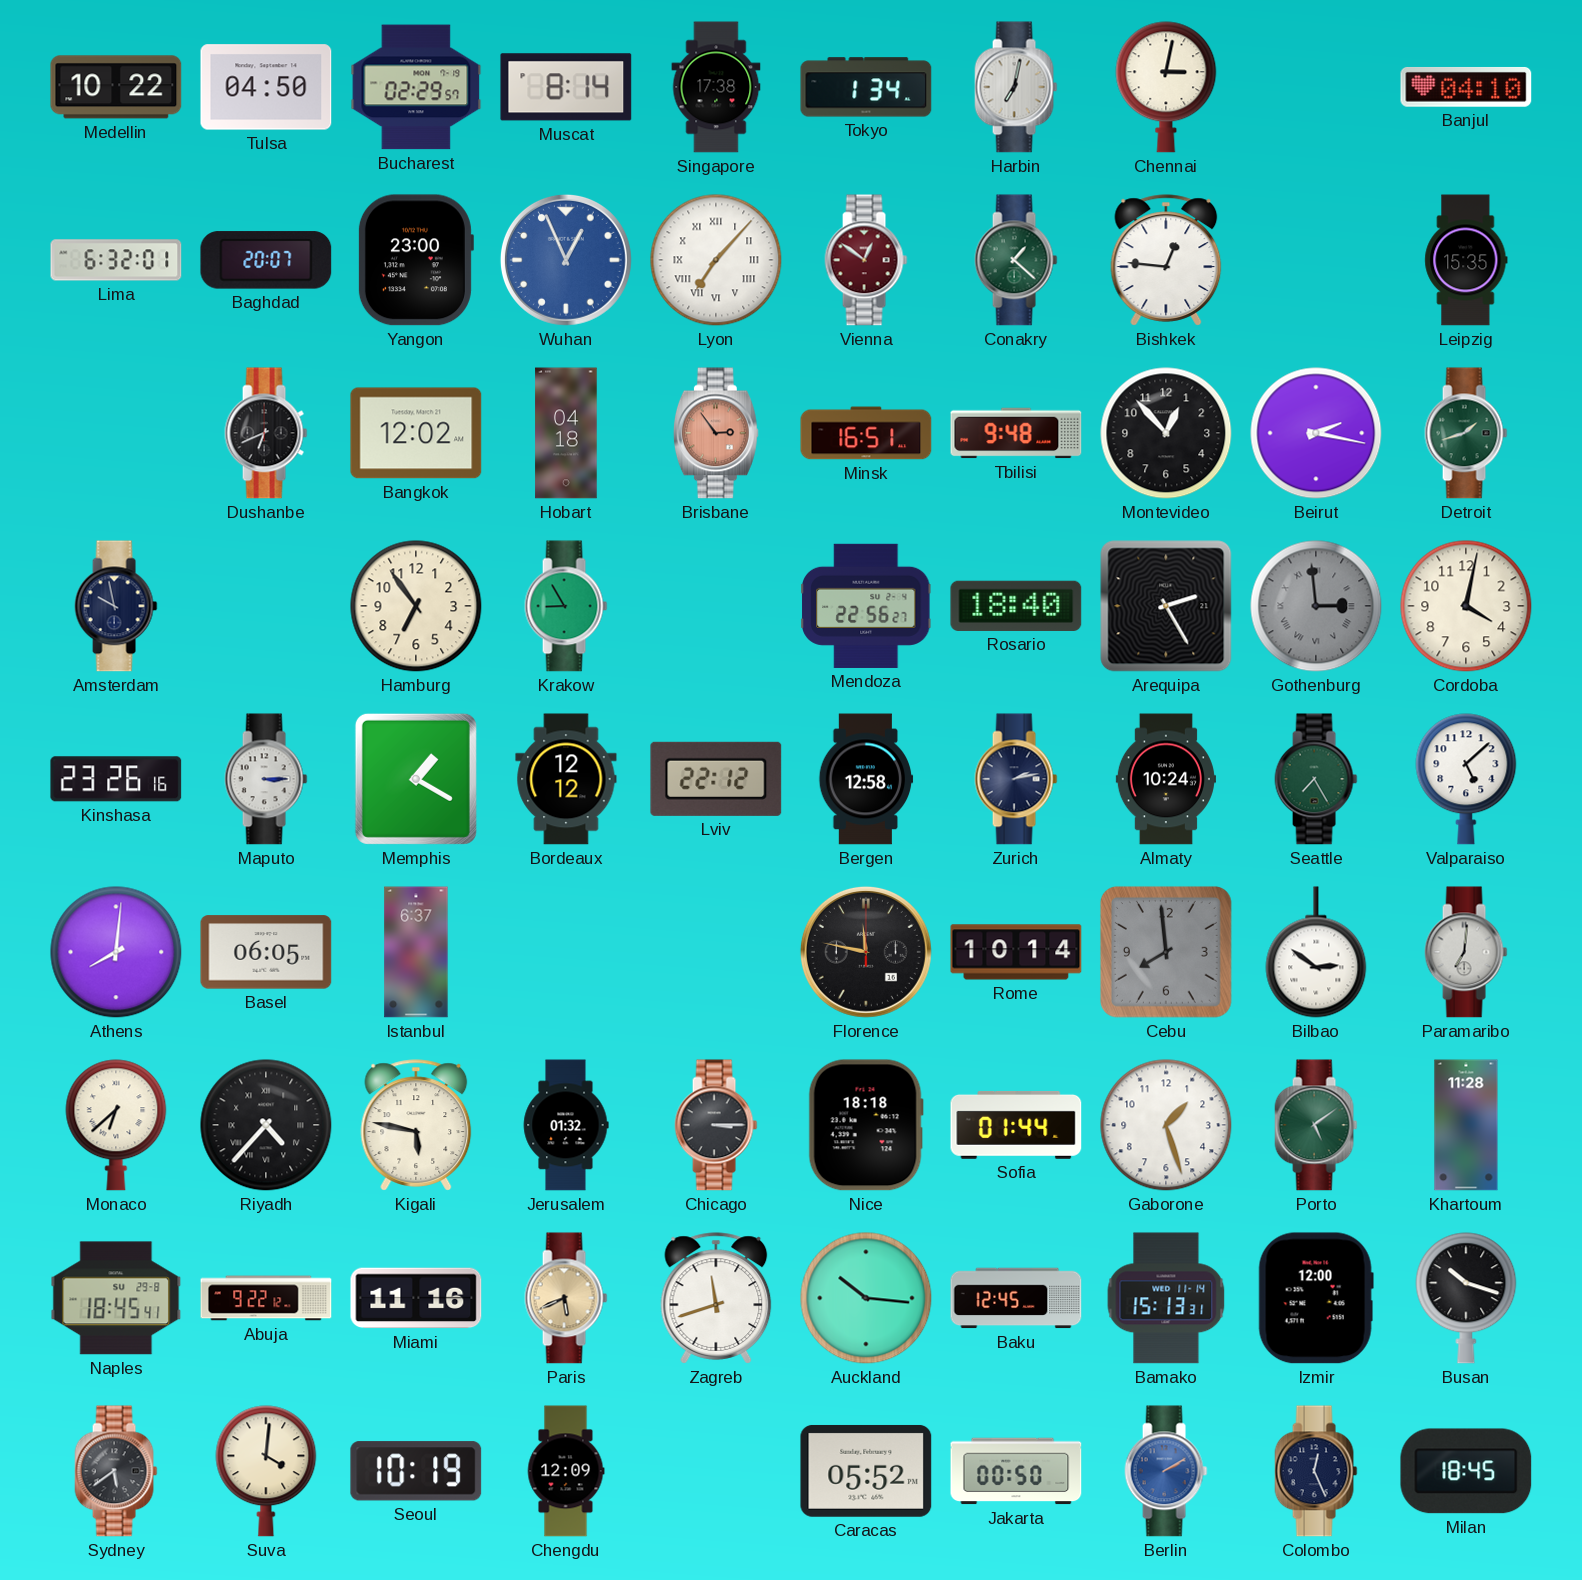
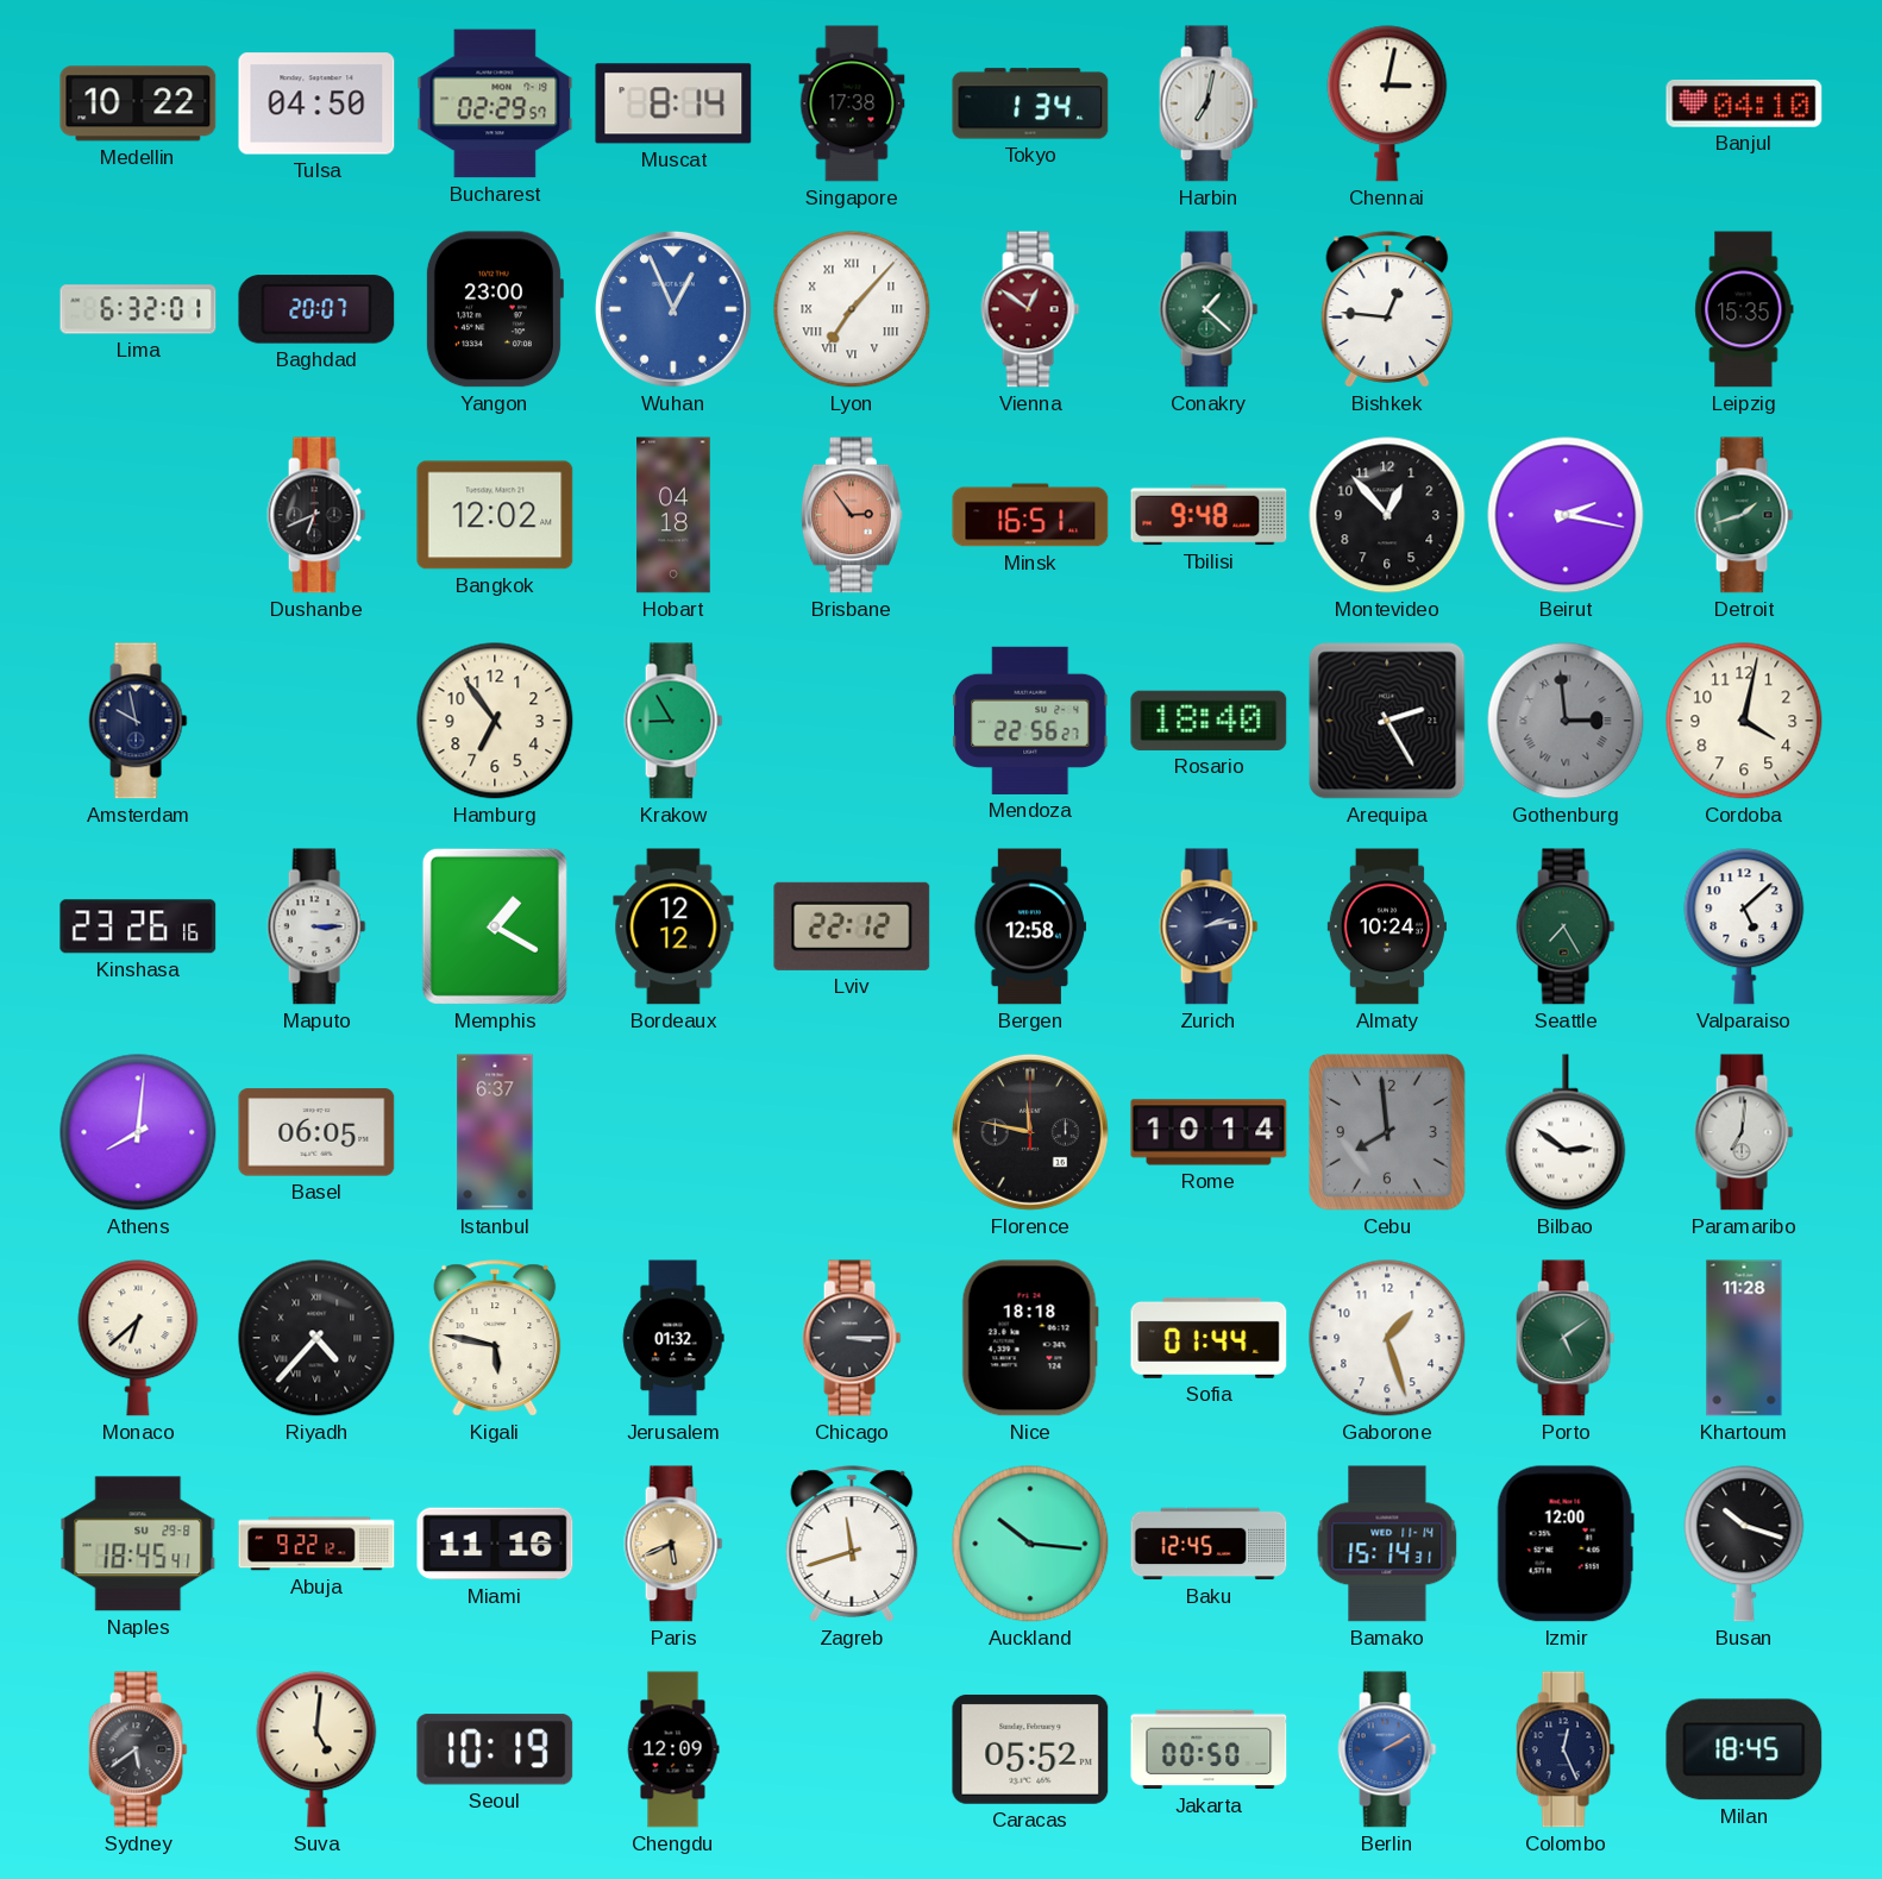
Bamako: 15:13 -> 15:14 (1387, 1544)
Suva: 4:01 -> 5:01 (316, 1749)
